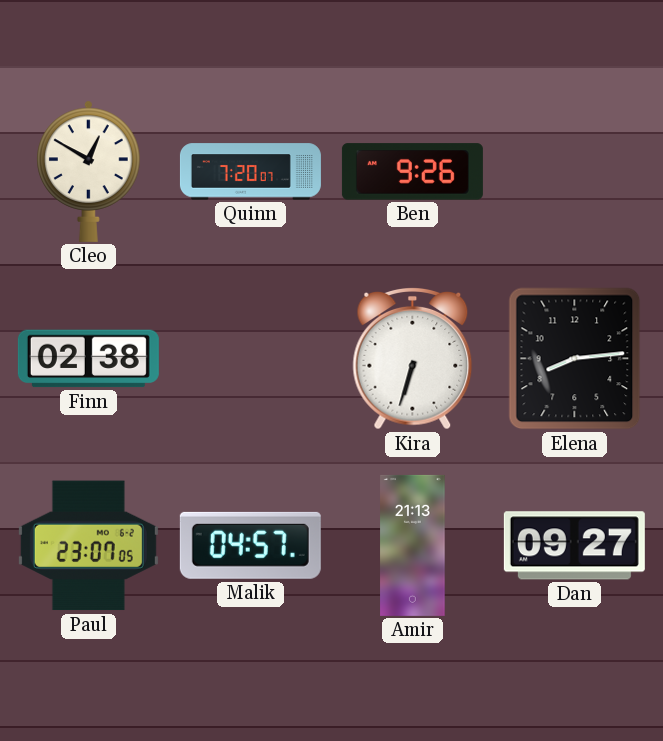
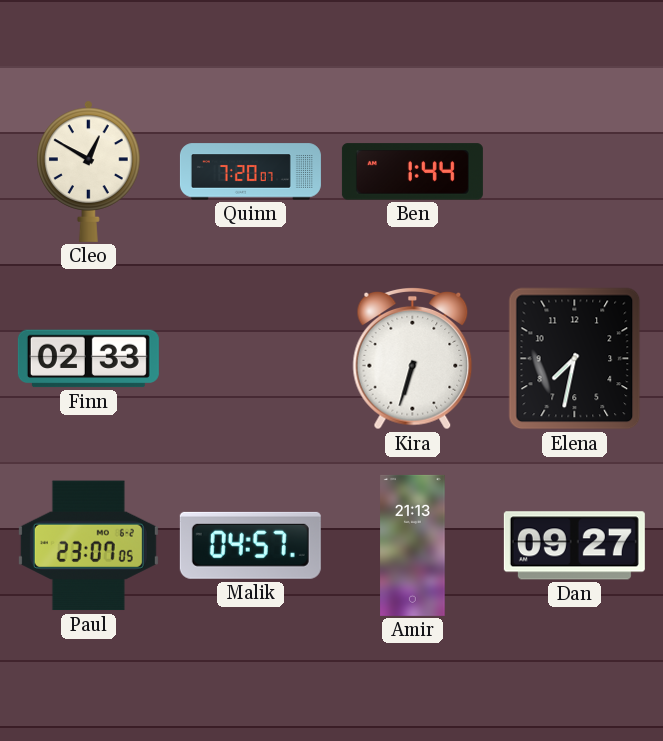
Ben: 9:26 -> 1:44 (412, 172)
Finn: 02:38 -> 02:33 (88, 359)
Elena: 8:14 -> 7:32 (575, 359)
